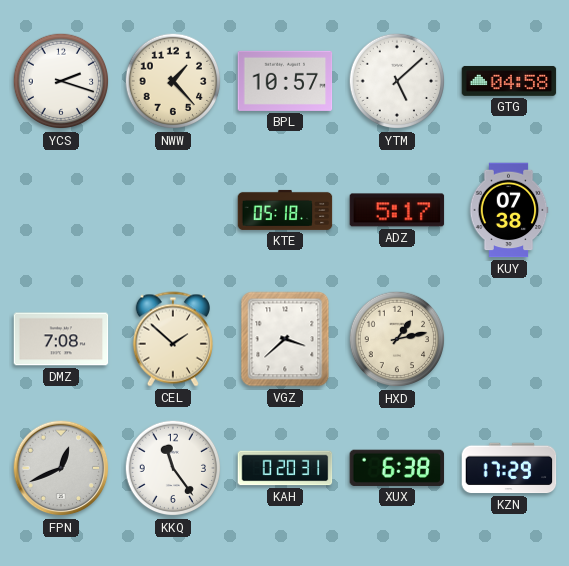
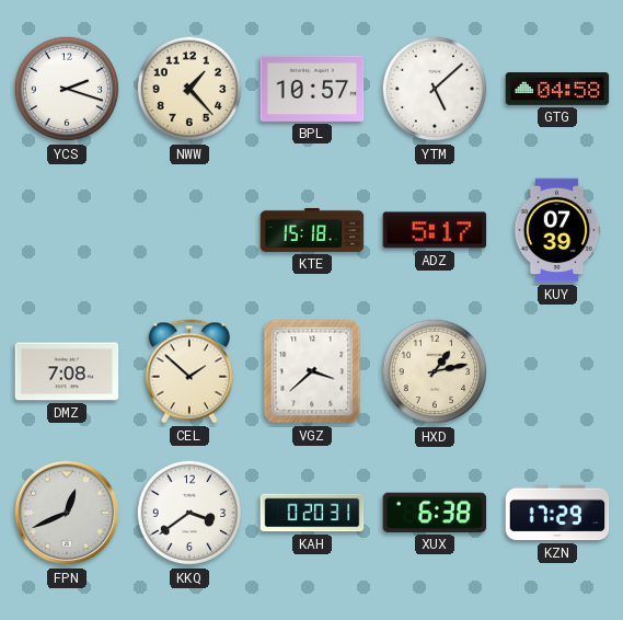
KTE: 05:18 -> 15:18 (312, 230)
KUY: 07:38 -> 07:39 (557, 230)
KKQ: 11:24 -> 3:39 (189, 513)
